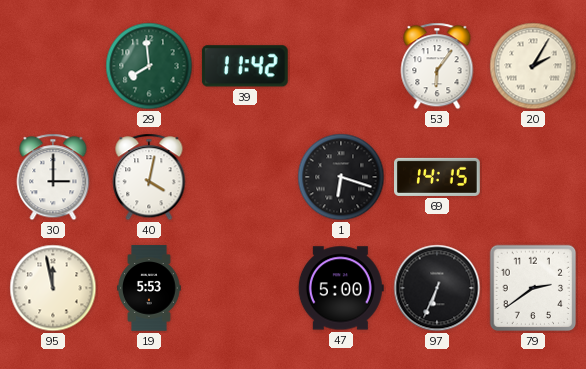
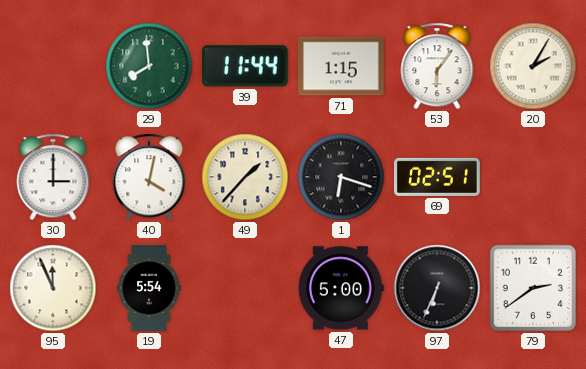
39: 11:42 -> 11:44 (245, 66)
71: none -> 1:15 (342, 66)
49: none -> 1:37 (245, 177)
69: 14:15 -> 02:51 (437, 177)
95: 11:58 -> 11:56 (53, 288)
19: 5:53 -> 5:54 (150, 288)
